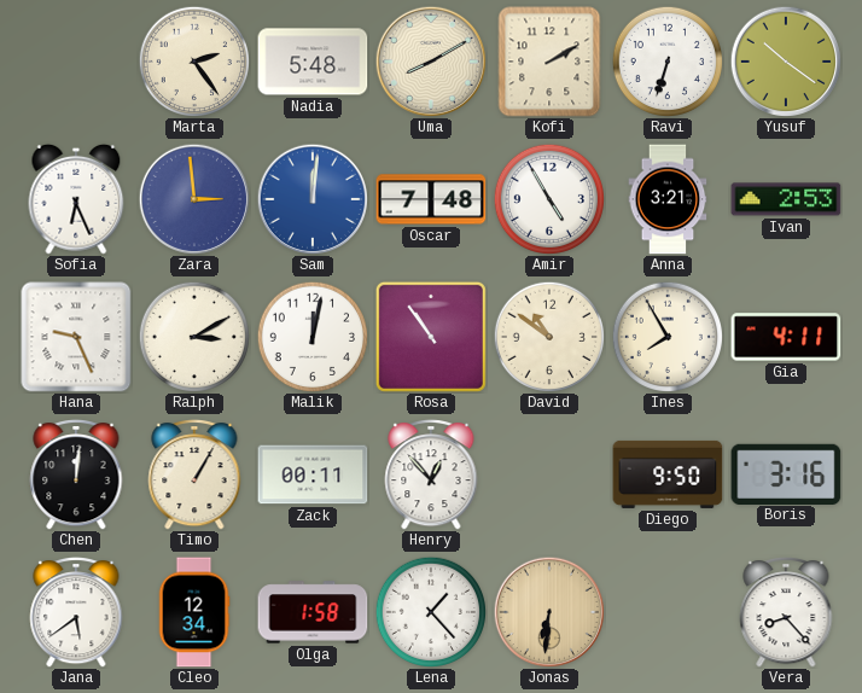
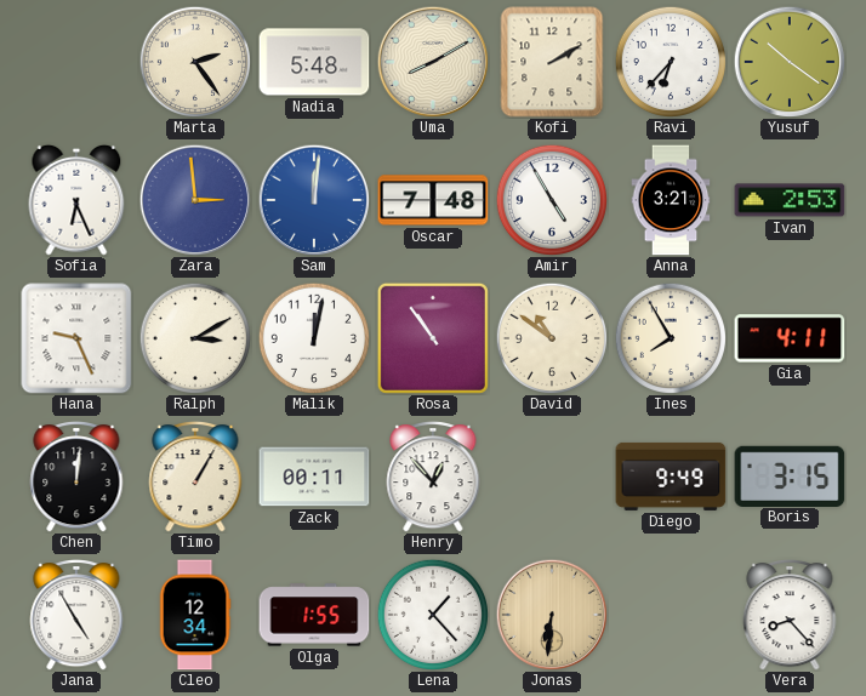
Ravi: 6:33 -> 6:37 (670, 61)
Diego: 9:50 -> 9:49 (671, 477)
Boris: 3:16 -> 3:15 (790, 475)
Jana: 5:39 -> 4:55 (76, 616)
Olga: 1:58 -> 1:55 (314, 615)
